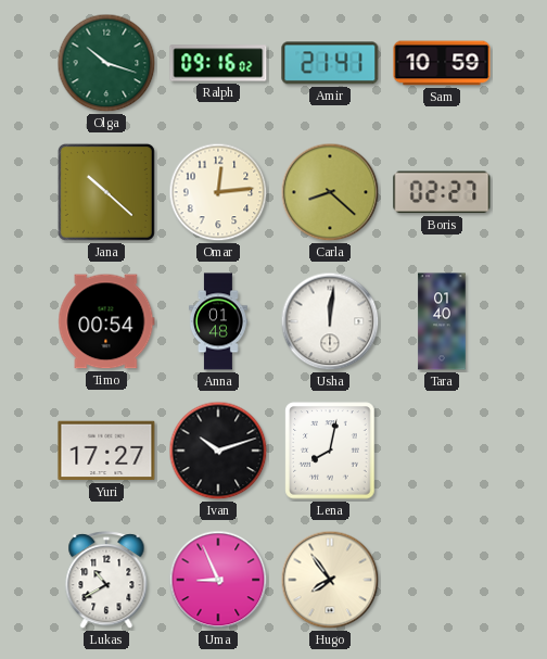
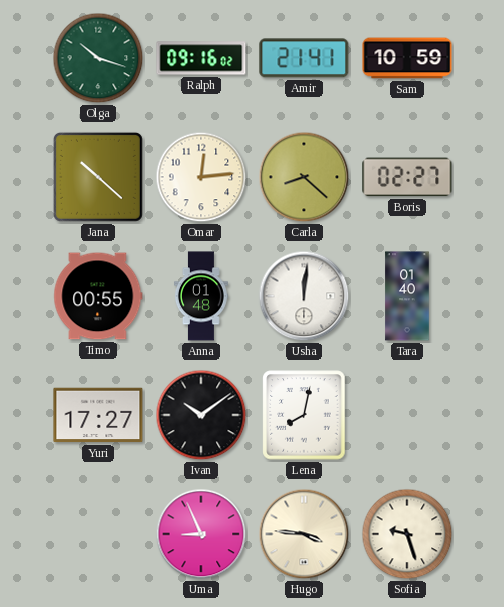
Timo: 00:54 -> 00:55 (98, 296)
Ivan: 10:12 -> 10:09 (201, 415)
Lukas: 10:40 -> none (106, 581)
Hugo: 7:54 -> 3:46 (304, 534)
Sofia: none -> 9:27 (407, 534)
